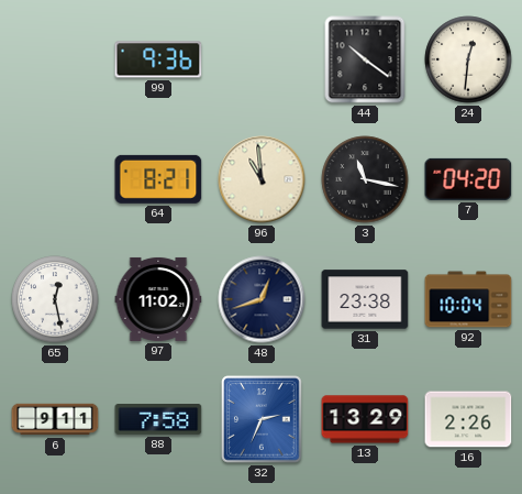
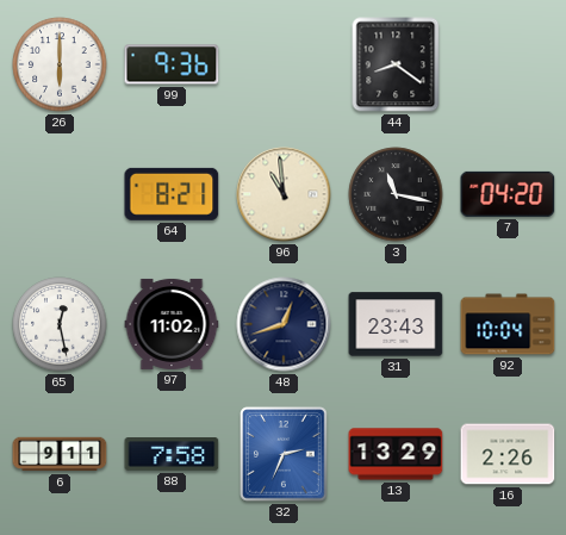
26: none -> 6:00 (60, 64)
44: 10:21 -> 8:21 (396, 64)
24: 12:31 -> none (468, 59)
31: 23:38 -> 23:43 (396, 324)
